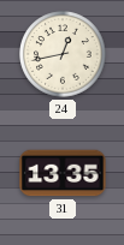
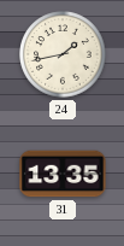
24: 12:43 -> 1:43 (63, 54)
